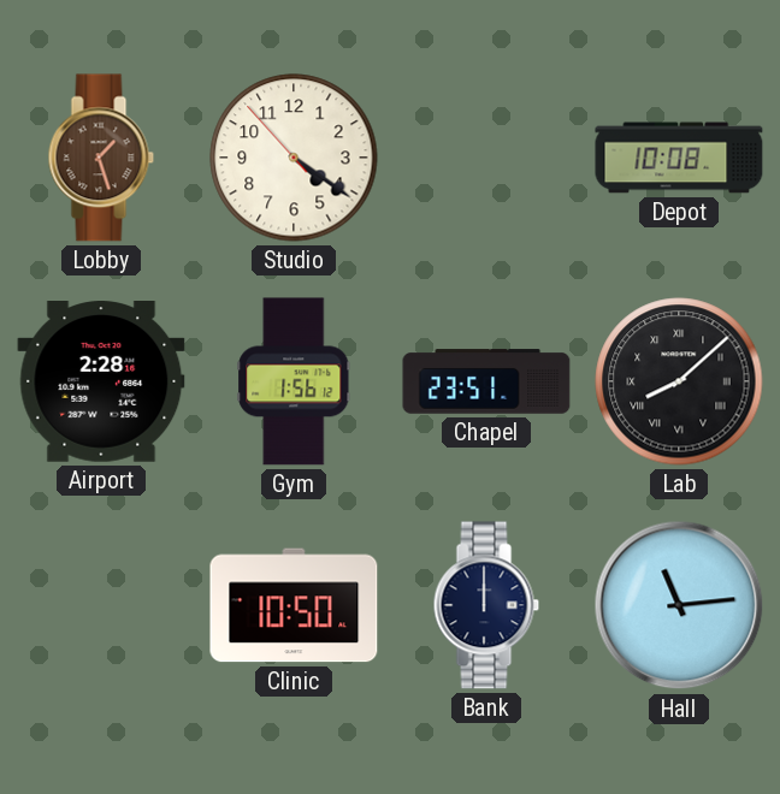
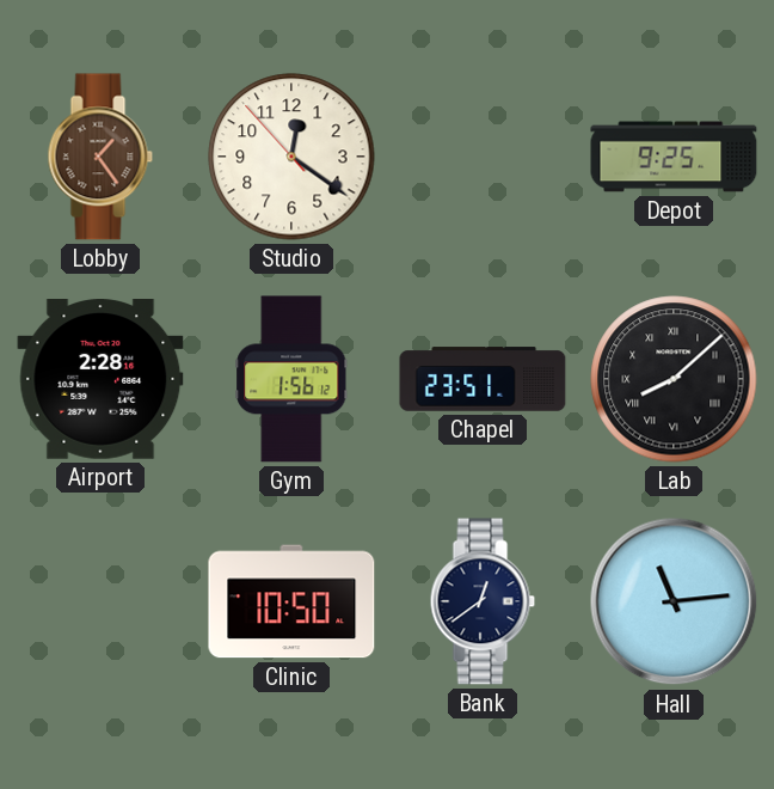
Lobby: 1:27 -> 1:24 (100, 157)
Studio: 4:20 -> 12:20 (291, 157)
Depot: 10:08 -> 9:25 (674, 157)
Bank: 12:00 -> 12:39 (483, 601)
